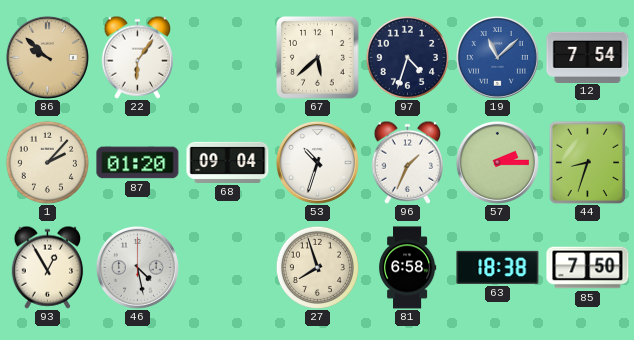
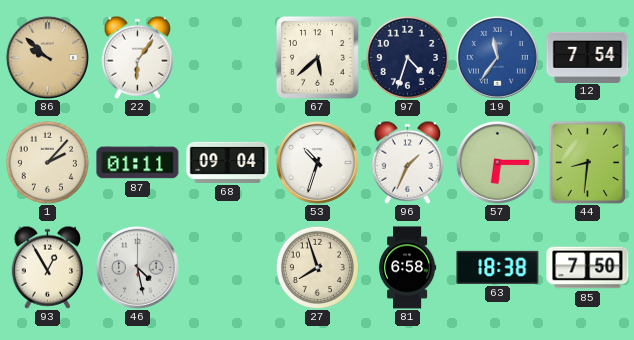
19: 11:08 -> 11:36 (497, 57)
87: 01:20 -> 01:11 (138, 163)
57: 2:15 -> 6:15 (497, 162)
44: 8:33 -> 8:31 (588, 162)
